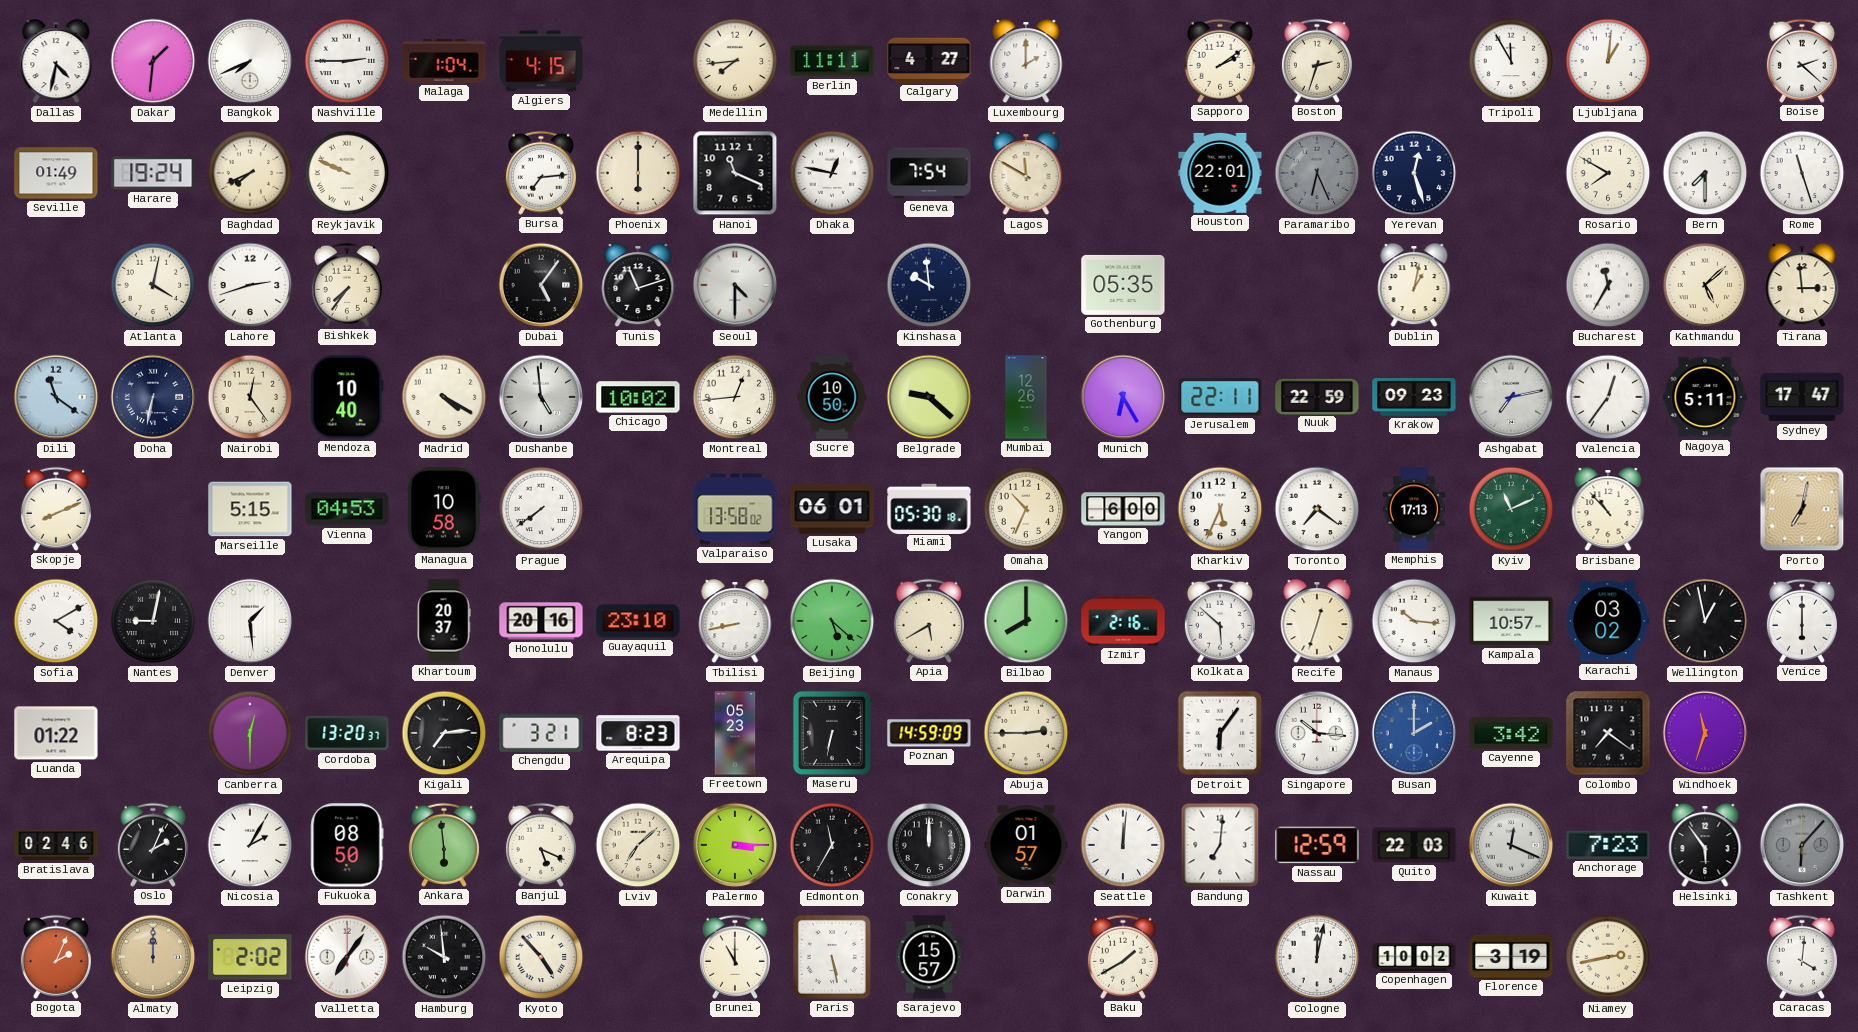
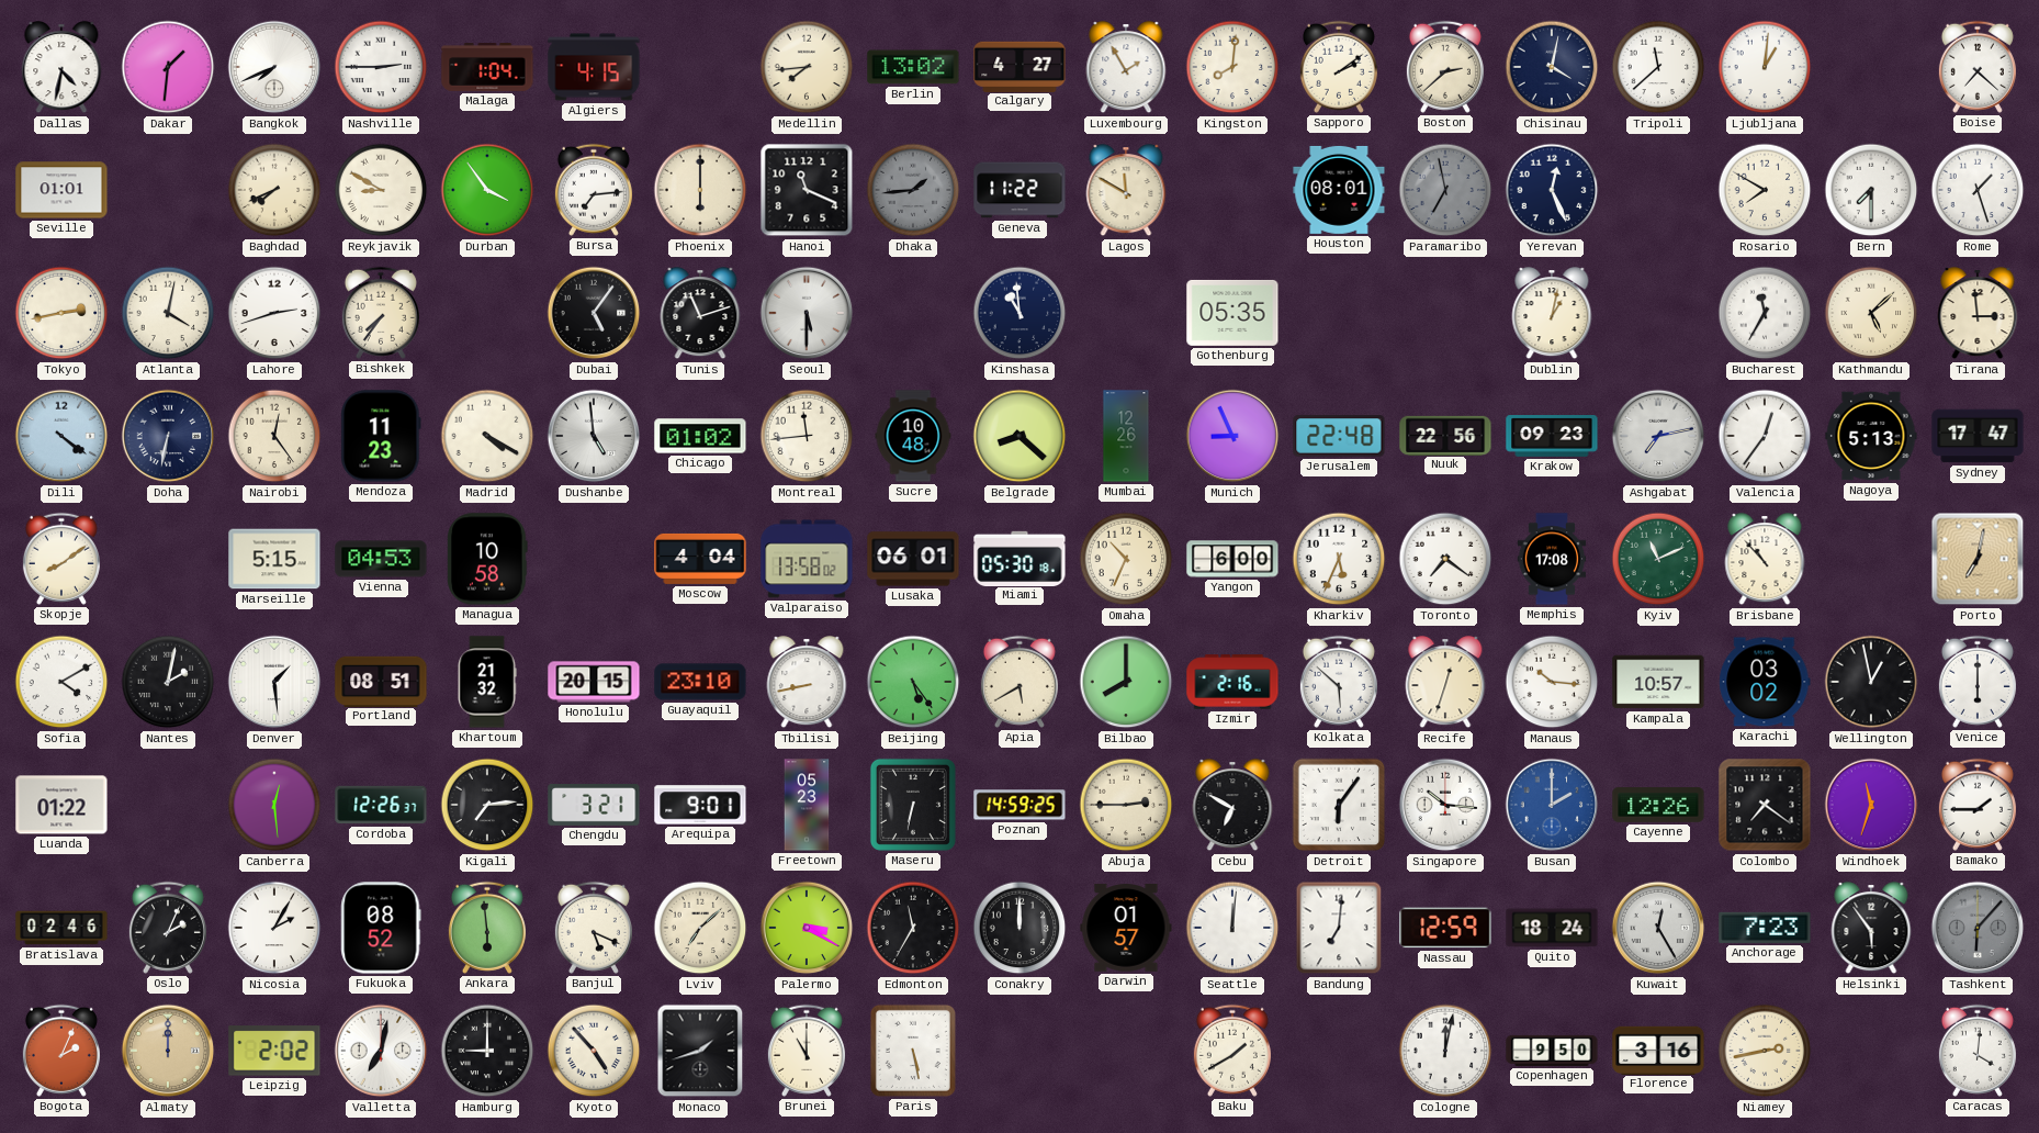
Berlin: 11:11 -> 13:02 (913, 67)
Luxembourg: 2:00 -> 1:55 (1126, 68)
Kingston: none -> 8:01 (1232, 67)
Boston: 2:33 -> 2:38 (1445, 67)
Chisinau: none -> 4:02 (1552, 67)
Tripoli: 11:55 -> 11:38 (1658, 67)
Boise: 2:22 -> 7:22 (1978, 67)
Seville: 01:49 -> 01:01 (61, 190)
Harare: 19:24 -> none (153, 173)
Reykjavik: 9:49 -> 8:50 (381, 190)
Durban: none -> 3:54 (487, 190)
Dhaka: 12:47 -> 1:44 (913, 190)
Dhaka dial: white -> grey (913, 190)
Geneva: 7:54 -> 11:22 (1019, 190)
Houston: 22:01 -> 08:01 (1339, 190)
Paramaribo: 6:26 -> 6:58 (1445, 190)
Yerevan: 12:27 -> 12:26 (1552, 190)
Rome: 11:27 -> 1:27 (1978, 190)
Tokyo: none -> 2:43 (61, 313)
Seoul: 4:30 -> 5:30 (807, 313)
Kinshasa: 9:59 -> 10:59 (1019, 313)
Dili: 11:21 -> 4:21 (61, 436)
Mendoza: 10:40 -> 11:23 (381, 436)
Chicago: 10:02 -> 01:02 (700, 436)
Montreal: 12:44 -> 11:44 (807, 436)
Sucre: 10:50 -> 10:48 (913, 436)
Belgrade: 9:22 -> 8:22 (1019, 436)
Munich: 6:25 -> 8:56 (1232, 436)
Jerusalem: 22:11 -> 22:48 (1339, 436)
Nuuk: 22:59 -> 22:56 (1445, 435)
Nagoya: 5:11 -> 5:13 (1871, 436)
Skopje: 8:11 -> 8:09 (61, 559)
Prague: 7:39 -> none (541, 509)
Moscow: none -> 4:04 (700, 559)
Memphis: 17:13 -> 17:08 (1552, 559)
Nantes: 9:02 -> 2:02 (168, 682)
Portland: none -> 08:51 (381, 681)
Khartoum: 20:37 -> 21:32 (487, 682)
Honolulu: 20:16 -> 20:15 (594, 682)
Beijing: 5:22 -> 5:24 (913, 682)
Canberra: 12:30 -> 12:29 (274, 805)
Cordoba: 13:20 -> 12:26 (381, 805)
Arequipa: 8:23 -> 9:01 (700, 805)
Poznan: 14:59:09 -> 14:59:25 (1019, 805)
Cebu: none -> 6:50 (1232, 806)
Cayenne: 3:42 -> 12:26 (1658, 805)
Bamako: none -> 1:45 (1978, 805)
Fukuoka: 08:50 -> 08:52 (381, 928)
Palermo: 3:15 -> 3:20 (807, 928)
Quito: 22:03 -> 18:24 (1552, 928)
Kuwait: 12:19 -> 12:25 (1658, 928)
Valletta: 7:06 -> 7:02 (381, 1051)
Hamburg: 9:59 -> 9:00 (487, 1051)
Monaco: none -> 1:42 (700, 1051)
Sarajevo: 15:57 -> none (929, 957)
Copenhagen: 10:02 -> 9:50 (1552, 1051)
Florence: 3:19 -> 3:16 (1658, 1050)
